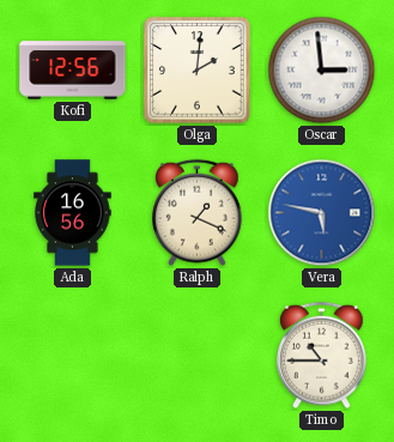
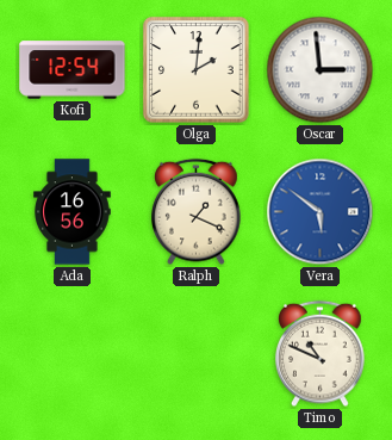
Kofi: 12:56 -> 12:54 (73, 70)
Vera: 5:47 -> 5:51 (321, 212)
Timo: 10:45 -> 10:49 (321, 354)
